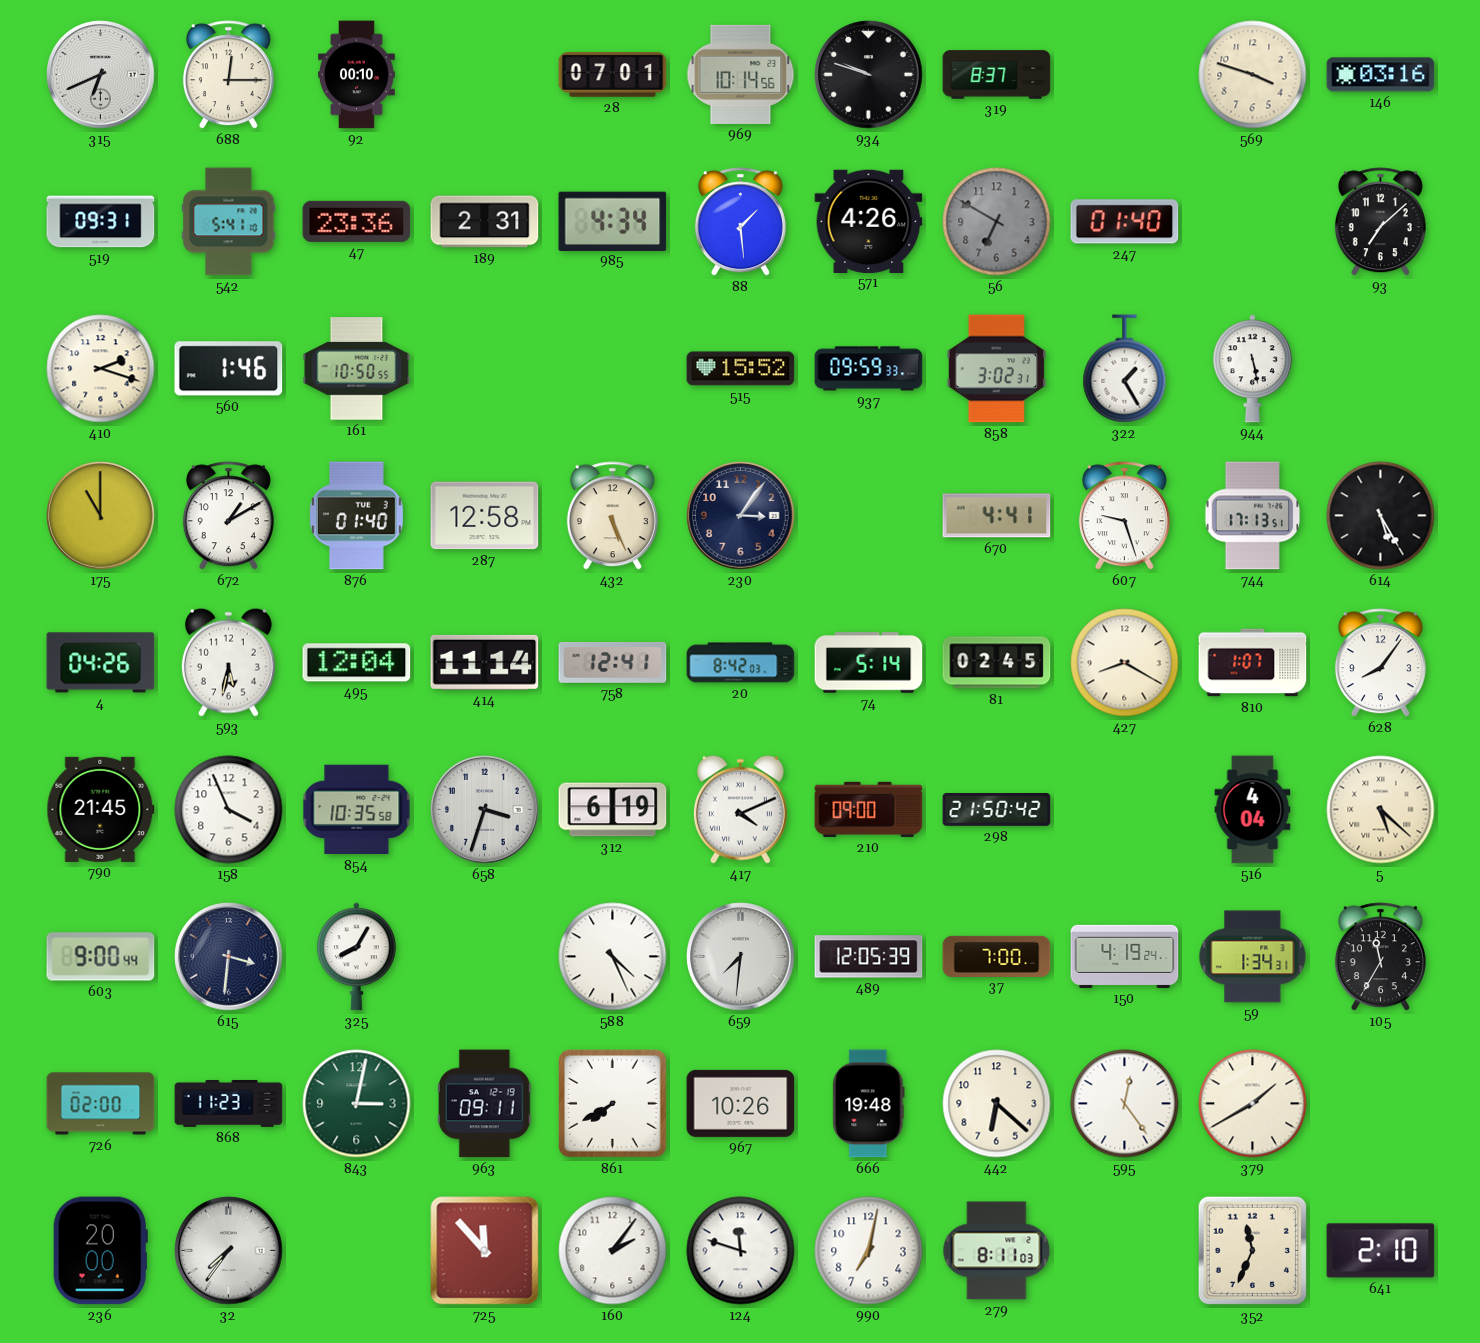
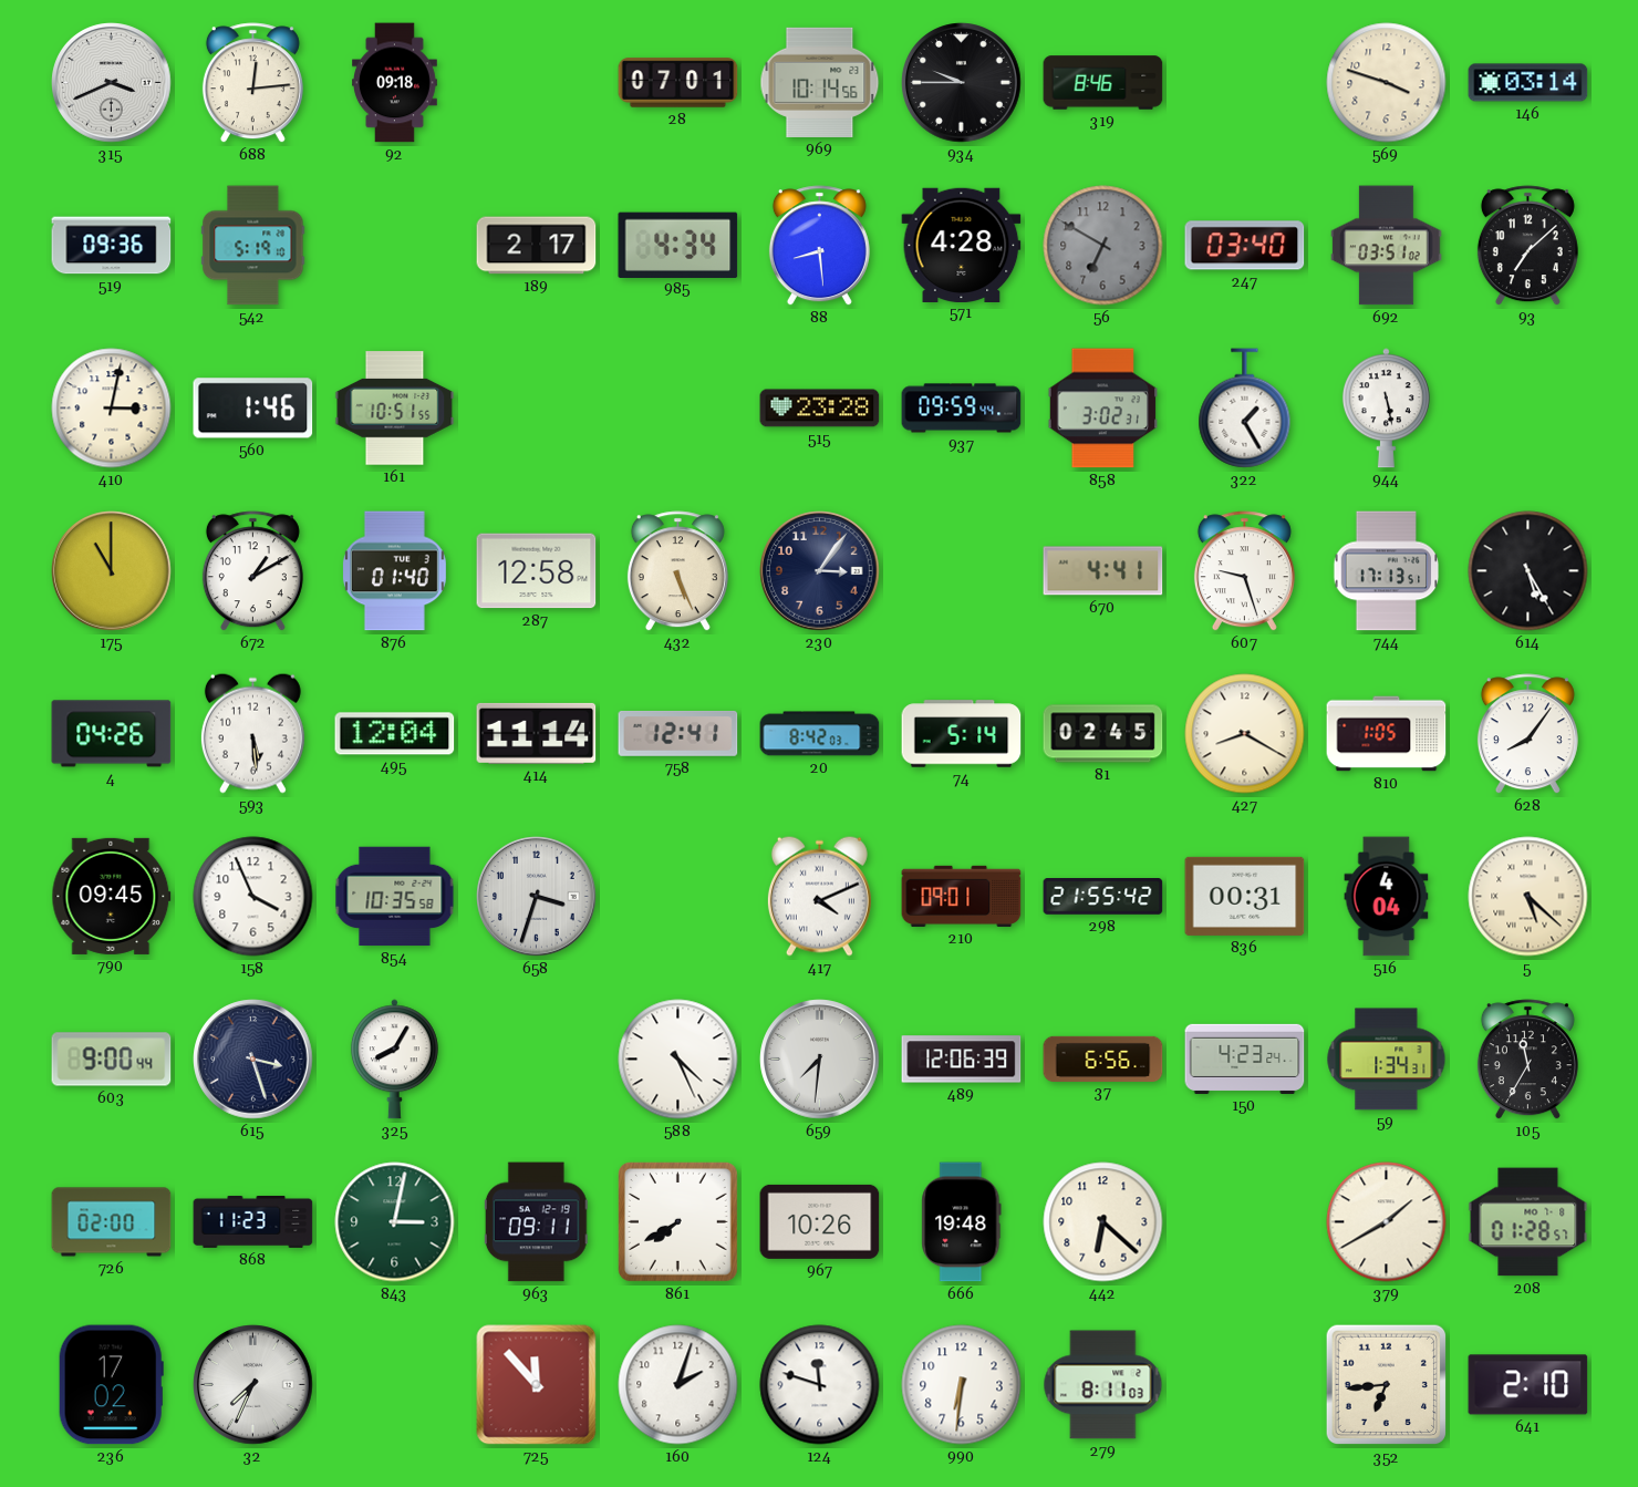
315: 6:41 -> 3:41 (112, 83)
688: 12:15 -> 12:14 (252, 83)
92: 00:10 -> 09:18 (395, 83)
934: 9:48 -> 9:45 (962, 83)
319: 8:37 -> 8:46 (1103, 83)
146: 03:16 -> 03:14 (1528, 83)
519: 09:31 -> 09:36 (112, 246)
542: 5:41 -> 5:19 (253, 246)
47: 23:36 -> none (357, 221)
189: 2:31 -> 2:17 (537, 246)
88: 1:29 -> 8:29 (819, 246)
571: 4:26 -> 4:28 (962, 245)
247: 01:40 -> 03:40 (1245, 246)
692: none -> 03:51 (1387, 246)
410: 2:18 -> 3:02 (112, 409)
161: 10:50 -> 10:51 (395, 409)
515: 15:52 -> 23:28 (820, 409)
937: 09:59:33 -> 09:59:44 (962, 409)
593: 5:32 -> 5:29 (252, 733)
810: 1:07 -> 1:05 (1387, 734)
790: 21:45 -> 09:45 (112, 896)
312: 6:19 -> none (613, 810)
210: 09:00 -> 09:01 (962, 896)
298: 21:50 -> 21:55 (1103, 897)
836: none -> 00:31 (1245, 896)
615: 3:31 -> 3:27 (253, 1060)
489: 12:05 -> 12:06 (962, 1060)
37: 7:00 -> 6:56 (1103, 1059)
150: 4:19 -> 4:23 (1245, 1059)
595: 12:24 -> none (1125, 1104)
208: none -> 01:28 (1528, 1222)
236: 20:00 -> 17:02 (111, 1385)
32: 7:36 -> 7:34 (253, 1385)
160: 2:06 -> 2:03 (678, 1385)
990: 7:02 -> 6:31 (962, 1385)
352: 11:34 -> 6:44 (1387, 1385)
